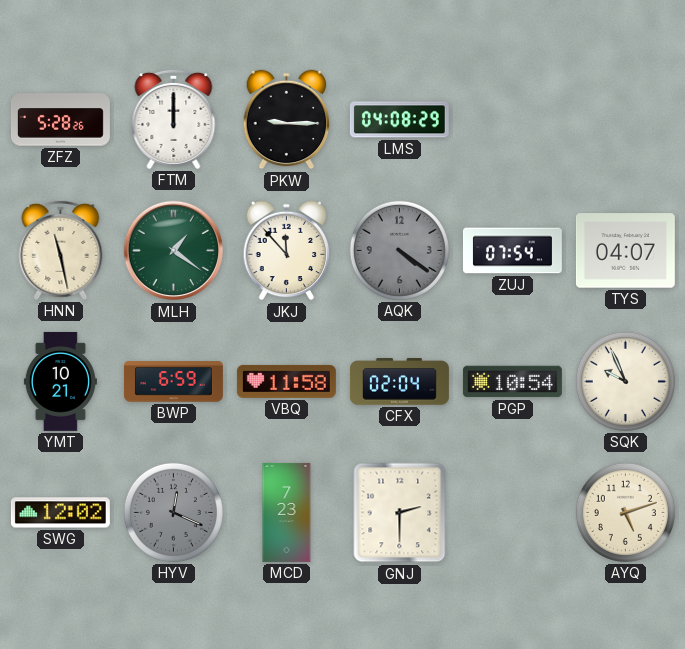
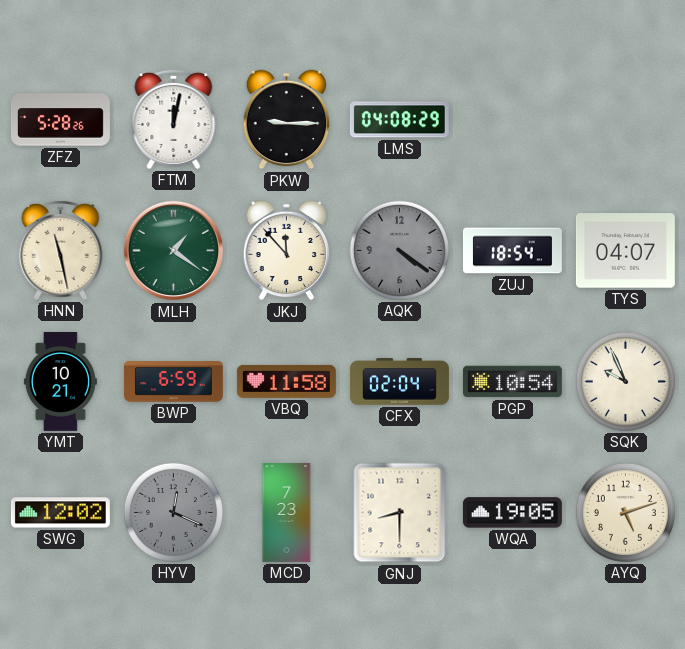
FTM: 12:00 -> 12:02 (174, 119)
ZUJ: 07:54 -> 18:54 (512, 251)
GNJ: 2:30 -> 8:30 (400, 513)
WQA: none -> 19:05 (512, 513)
